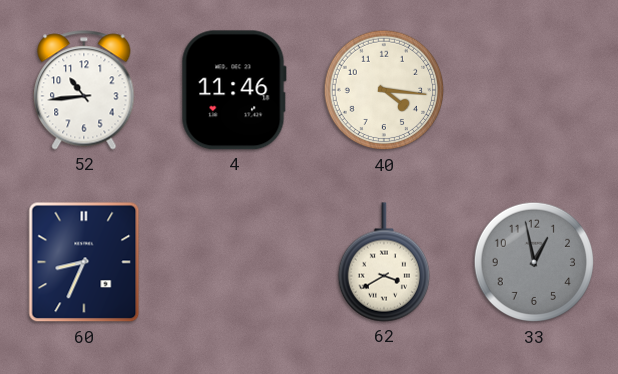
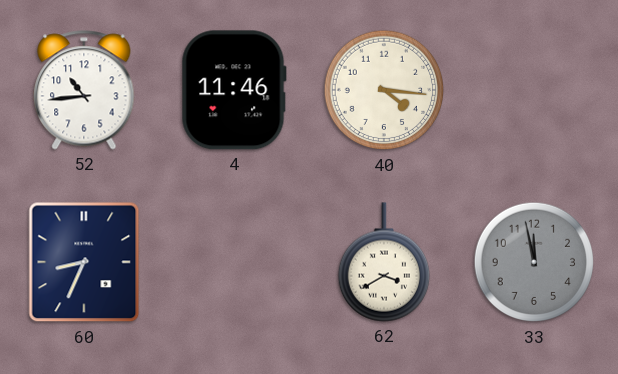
33: 12:58 -> 11:58 (534, 262)
